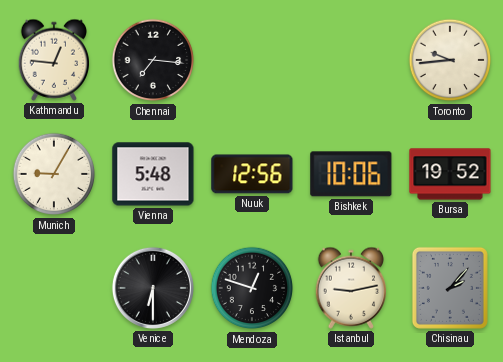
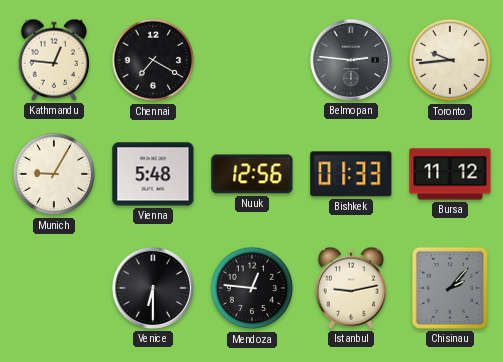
Chennai: 7:16 -> 7:20 (153, 60)
Belmopan: none -> 2:46 (351, 60)
Bishkek: 10:06 -> 01:33 (351, 174)
Bursa: 19:52 -> 11:12 (450, 174)
Mendoza: 12:48 -> 12:46 (252, 288)
